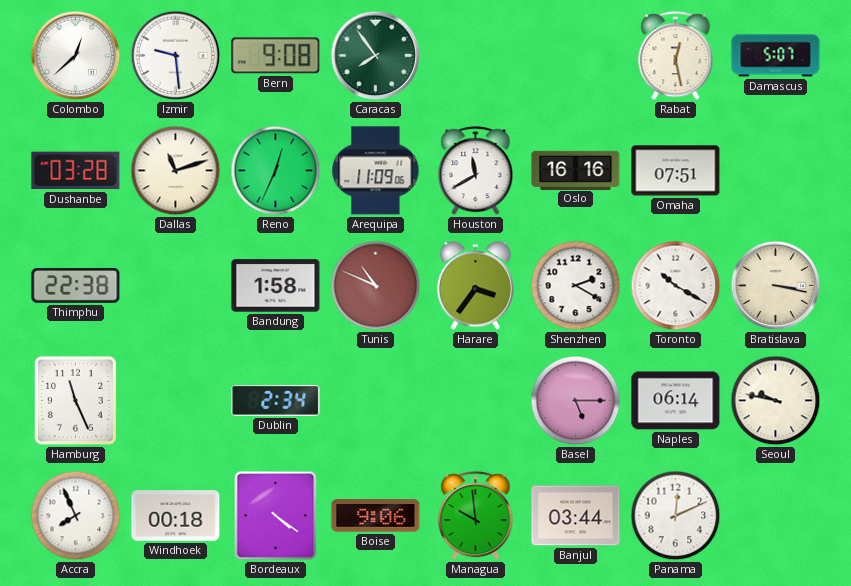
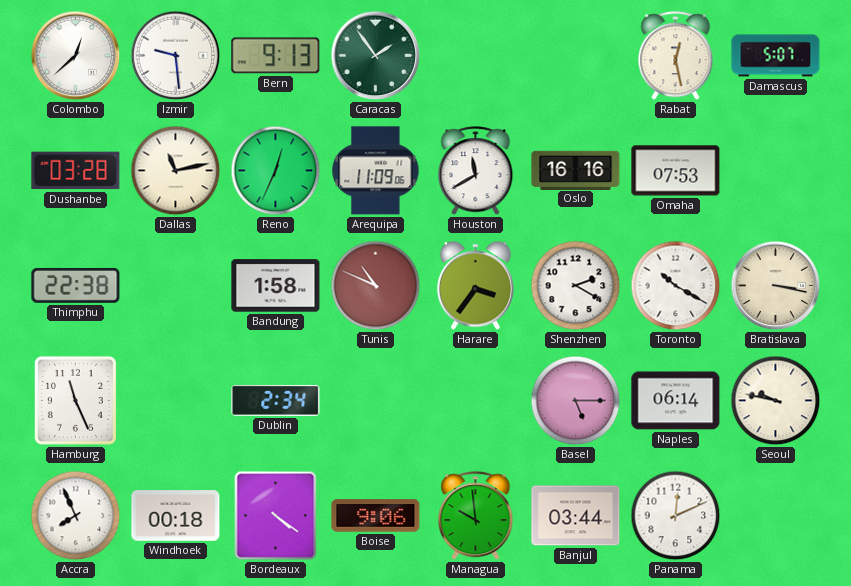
Bern: 9:08 -> 9:13 (276, 56)
Caracas: 7:54 -> 1:54 (376, 56)
Dallas: 11:12 -> 11:13 (176, 171)
Omaha: 07:51 -> 07:53 (676, 171)
